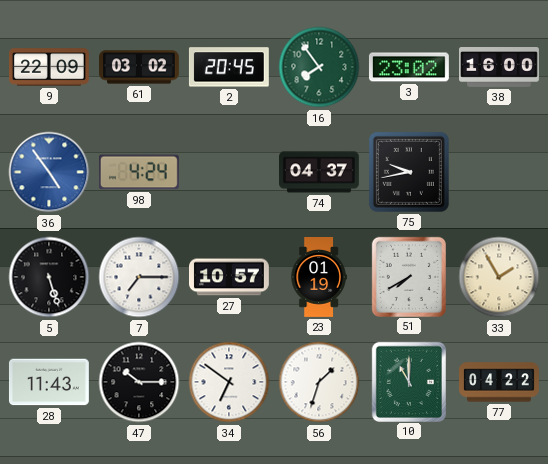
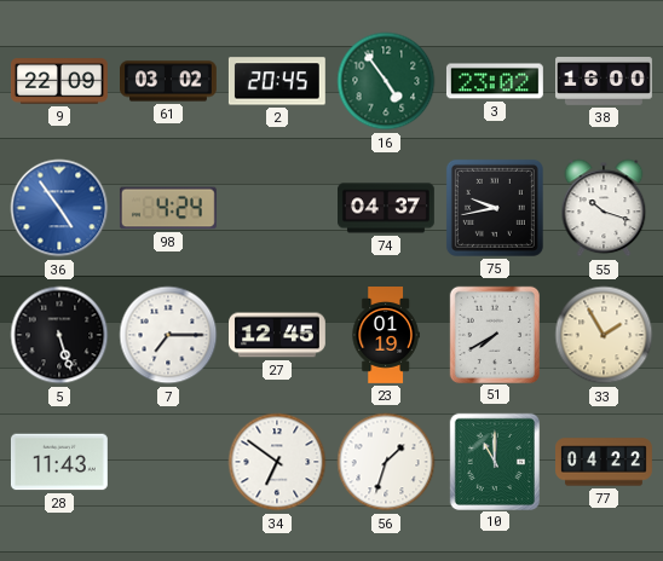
16: 7:54 -> 4:54 (386, 81)
55: none -> 10:18 (604, 208)
27: 10:57 -> 12:45 (278, 335)
47: 10:15 -> none (139, 382)
